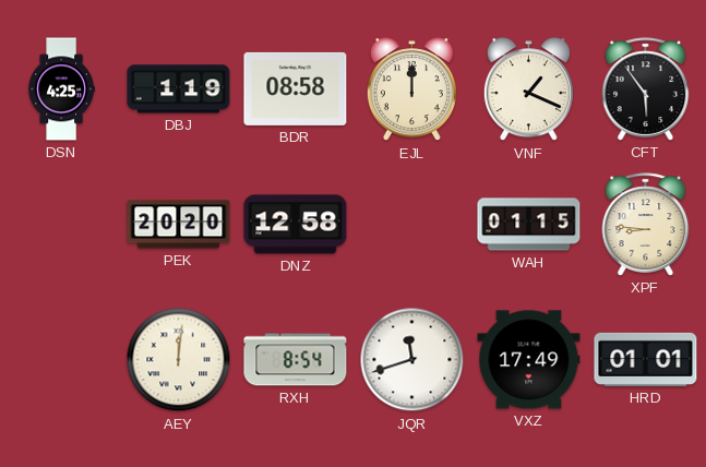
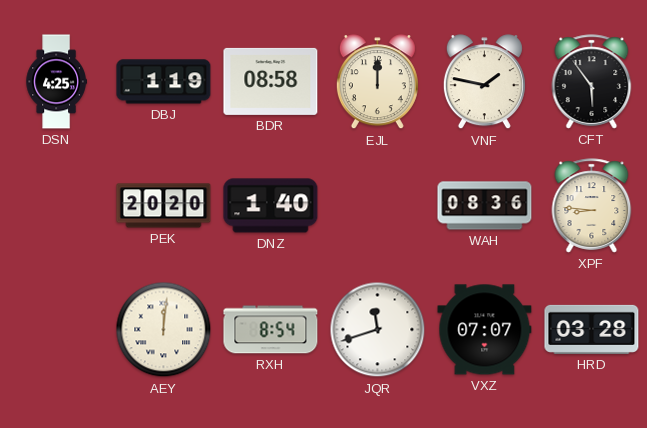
VNF: 1:19 -> 1:47 (484, 82)
DNZ: 12:58 -> 1:40 (271, 206)
WAH: 01:15 -> 08:36 (485, 206)
VXZ: 17:49 -> 07:07 (485, 330)
HRD: 01:01 -> 03:28 (592, 329)
